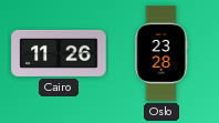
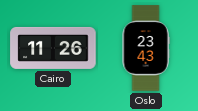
Oslo: 23:28 -> 23:43 (146, 48)
